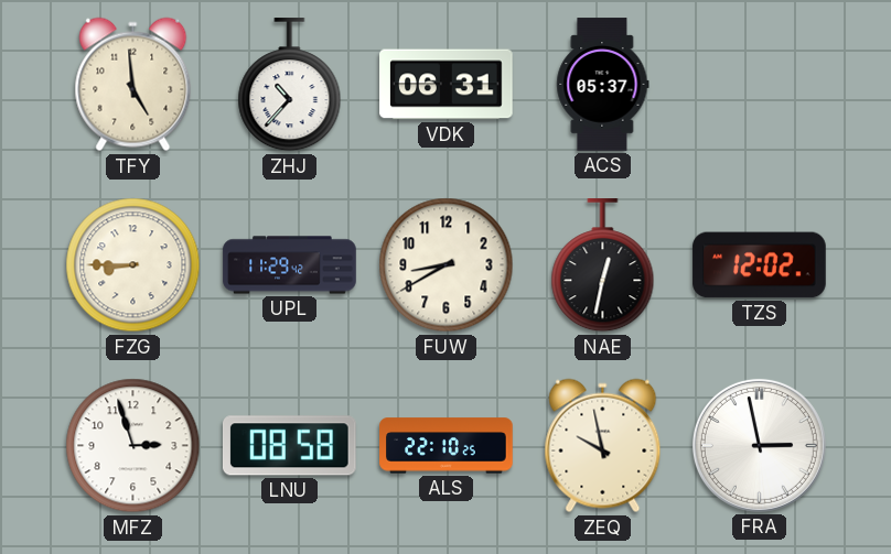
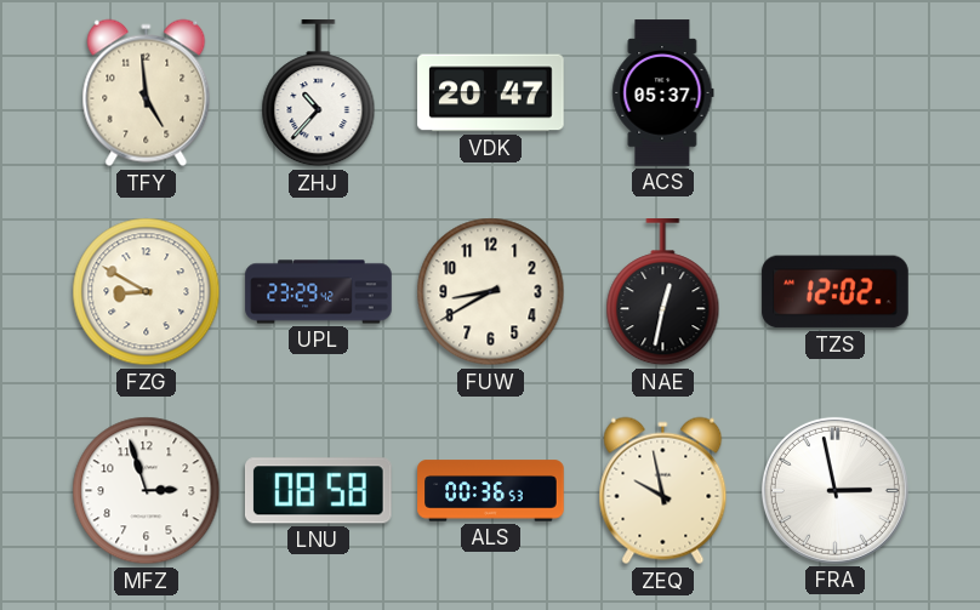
VDK: 06:31 -> 20:47 (491, 93)
FZG: 8:45 -> 8:50 (147, 292)
UPL: 11:29 -> 23:29 (319, 292)
ALS: 22:10 -> 00:36 (491, 491)
